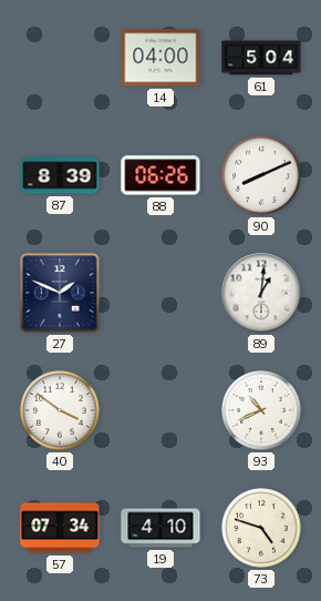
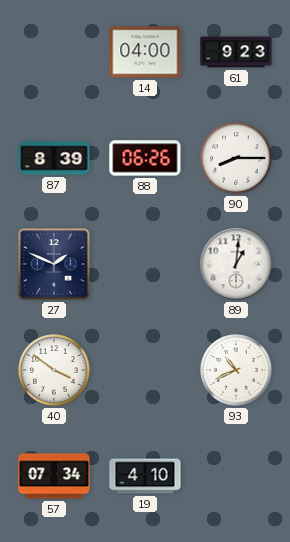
61: 5:04 -> 9:23 (236, 52)
90: 8:11 -> 8:15 (236, 158)
73: 4:48 -> none (261, 528)
